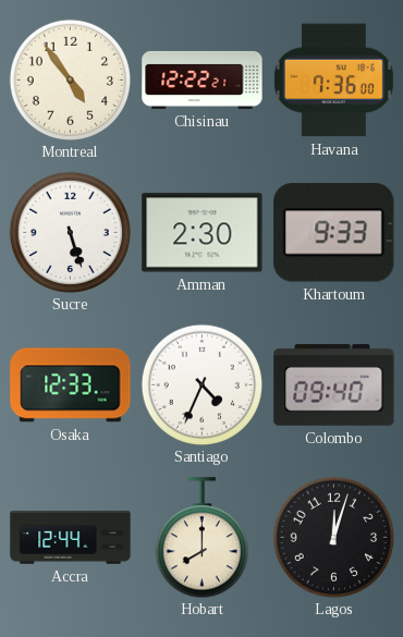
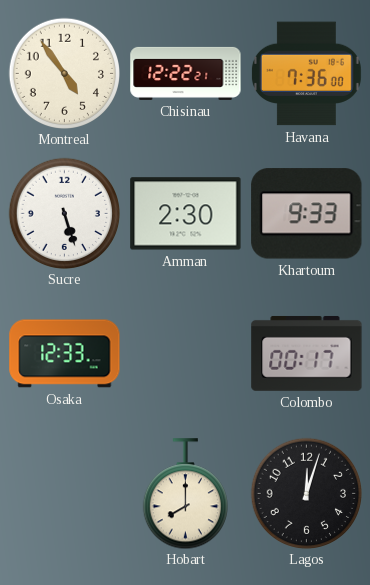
Santiago: 4:34 -> none (201, 384)
Colombo: 09:40 -> 00:17 (307, 353)
Accra: 12:44 -> none (71, 538)
